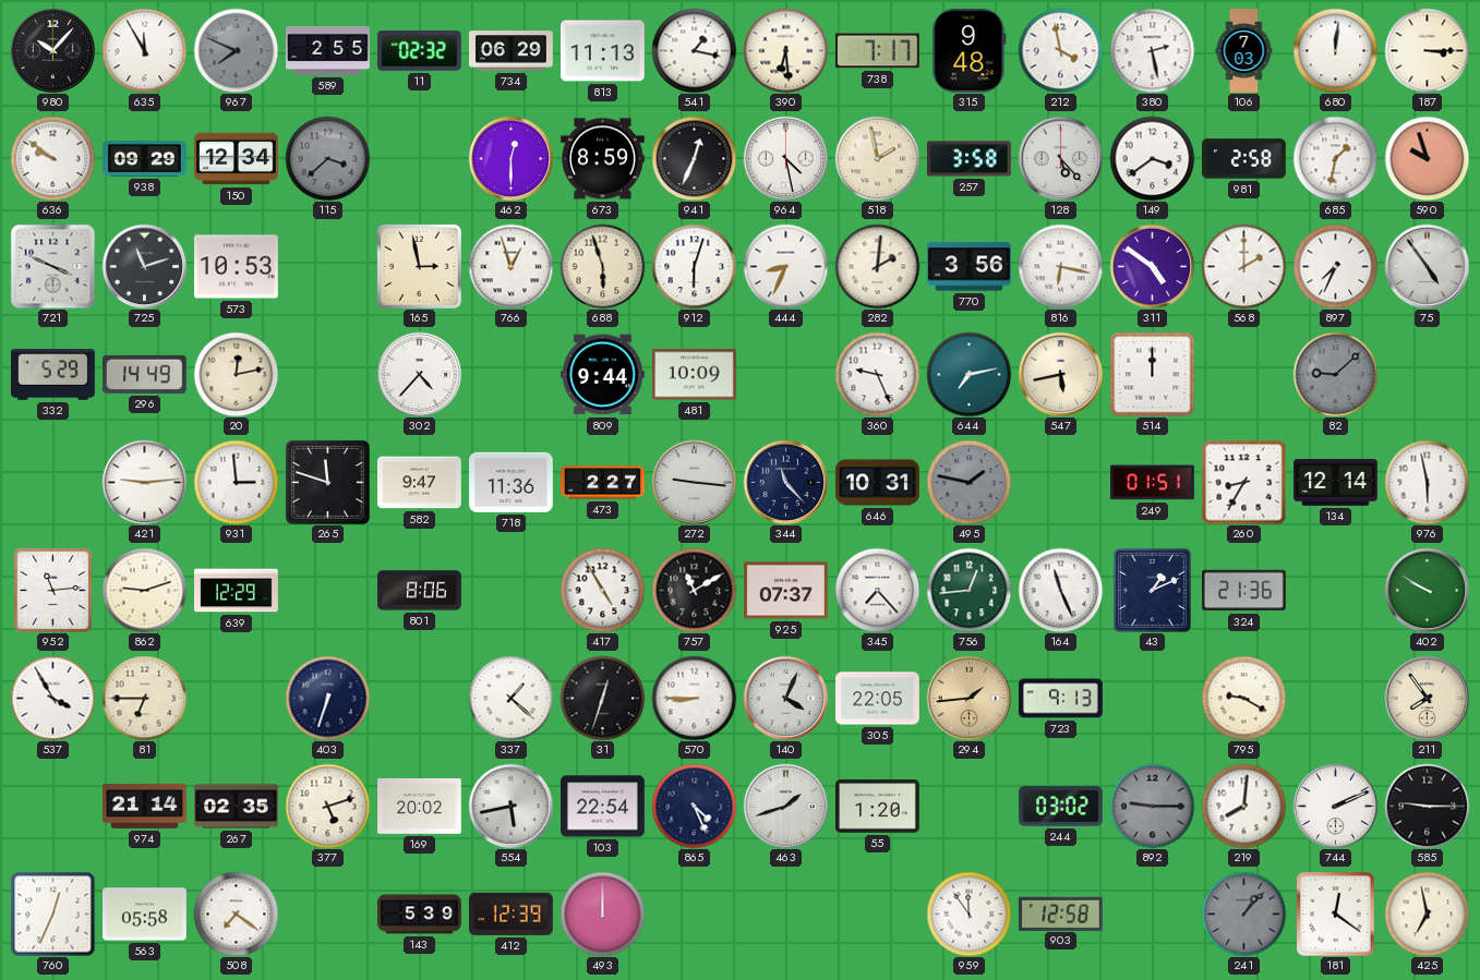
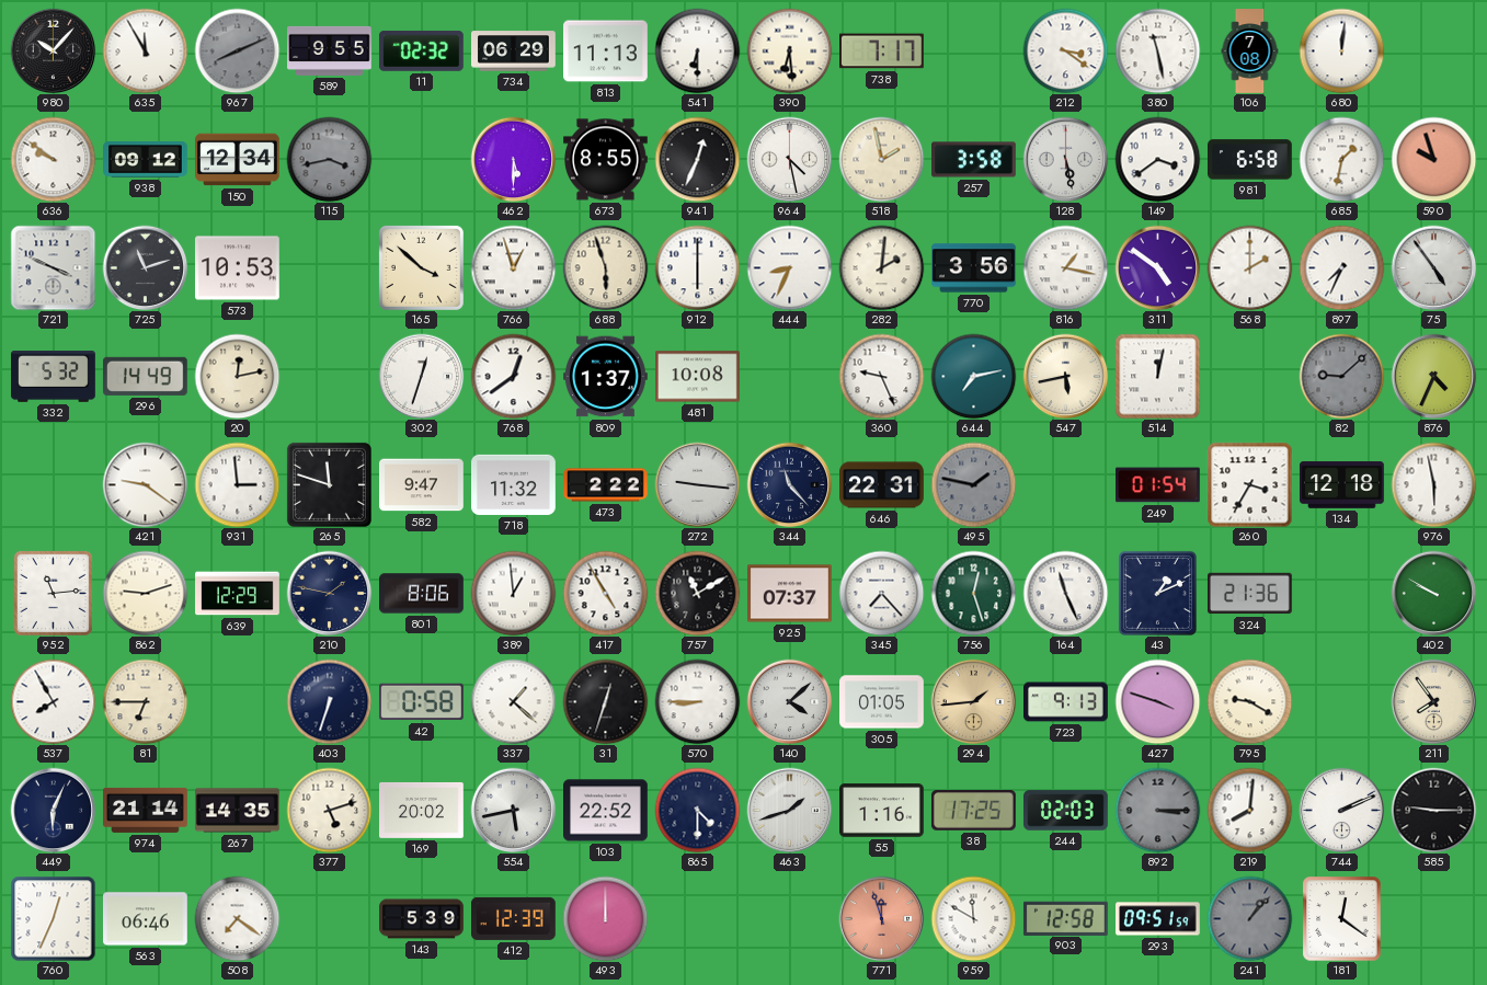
967: 7:49 -> 8:11 (237, 50)
589: 2:55 -> 9:55 (330, 50)
541: 1:17 -> 6:30 (697, 50)
315: 9:48 -> none (970, 50)
212: 3:58 -> 3:21 (1065, 50)
380: 2:28 -> 11:28 (1157, 50)
106: 7:03 -> 7:08 (1250, 51)
187: 3:15 -> none (1427, 50)
938: 09:29 -> 09:12 (146, 160)
115: 3:38 -> 3:43 (329, 159)
462: 12:30 -> 5:30 (513, 159)
673: 8:59 -> 8:55 (606, 160)
128: 5:23 -> 5:28 (1065, 159)
981: 2:58 -> 6:58 (1250, 160)
165: 2:58 -> 3:52 (421, 267)
912: 6:03 -> 6:00 (697, 267)
816: 6:17 -> 1:17 (1065, 267)
332: 5:29 -> 5:32 (54, 377)
302: 4:37 -> 12:33 (421, 376)
768: none -> 12:39 (513, 376)
809: 9:44 -> 1:37 (606, 377)
481: 10:09 -> 10:08 (698, 377)
514: 12:00 -> 12:02 (1157, 376)
876: none -> 4:34 (1433, 376)
421: 9:14 -> 9:21 (145, 484)
718: 11:36 -> 11:32 (514, 484)
473: 2:27 -> 2:22 (606, 485)
646: 10:31 -> 22:31 (882, 485)
249: 01:51 -> 01:54 (1158, 485)
260: 8:35 -> 3:35 (1249, 484)
134: 12:14 -> 12:18 (1342, 485)
210: none -> 1:47 (329, 593)
389: none -> 12:59 (513, 593)
756: 12:44 -> 12:27 (973, 593)
537: 3:55 -> 7:55 (53, 701)
42: none -> 0:58 (421, 702)
140: 4:04 -> 4:08 (789, 701)
305: 22:05 -> 01:05 (882, 702)
427: none -> 3:48 (1157, 701)
449: none -> 6:04 (53, 810)
267: 02:35 -> 14:35 (238, 811)
103: 22:54 -> 22:52 (606, 811)
865: 4:26 -> 4:30 (697, 810)
55: 1:20 -> 1:16 (882, 811)
38: none -> 17:25 (973, 811)
244: 03:02 -> 02:03 (1066, 811)
892: 9:15 -> 3:15 (1157, 810)
563: 05:58 -> 06:46 (146, 919)
771: none -> 11:57 (881, 918)
959: 11:54 -> 11:50 (973, 918)
293: none -> 09:51 (1158, 919)
425: 6:58 -> none (1427, 914)
